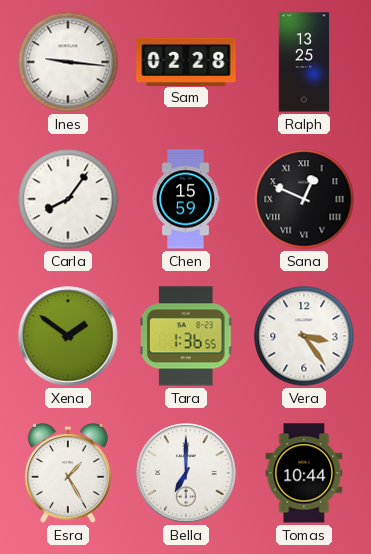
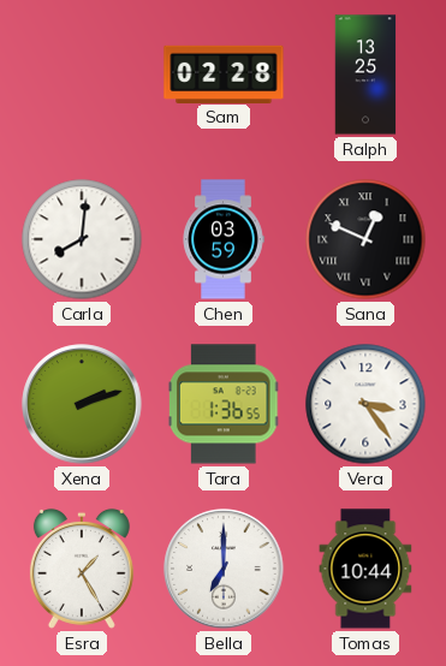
Ines: 9:16 -> none (68, 62)
Carla: 8:06 -> 8:01 (82, 239)
Chen: 15:59 -> 03:59 (224, 239)
Xena: 1:51 -> 2:12 (82, 404)
